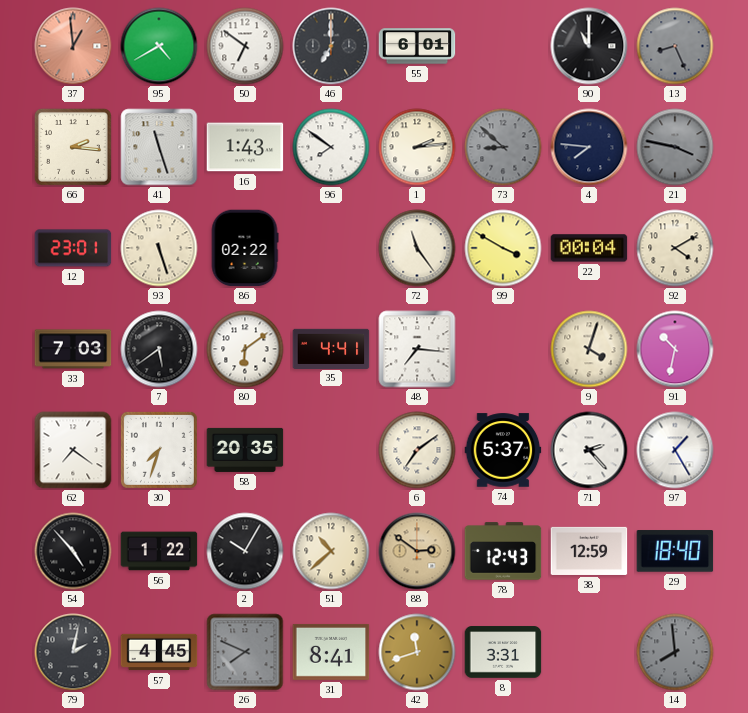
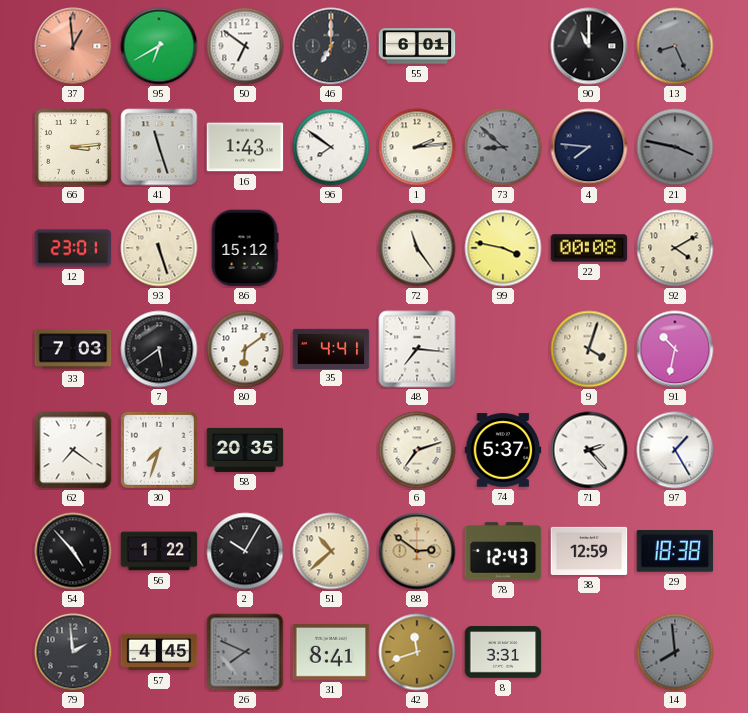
95: 4:40 -> 6:40 (159, 46)
66: 2:16 -> 3:14 (73, 147)
86: 02:22 -> 15:12 (245, 248)
99: 3:50 -> 3:47 (503, 248)
22: 00:04 -> 00:08 (589, 248)
6: 7:09 -> 7:12 (417, 450)
29: 18:40 -> 18:38 (675, 551)
79: 2:02 -> 1:59 (73, 652)
